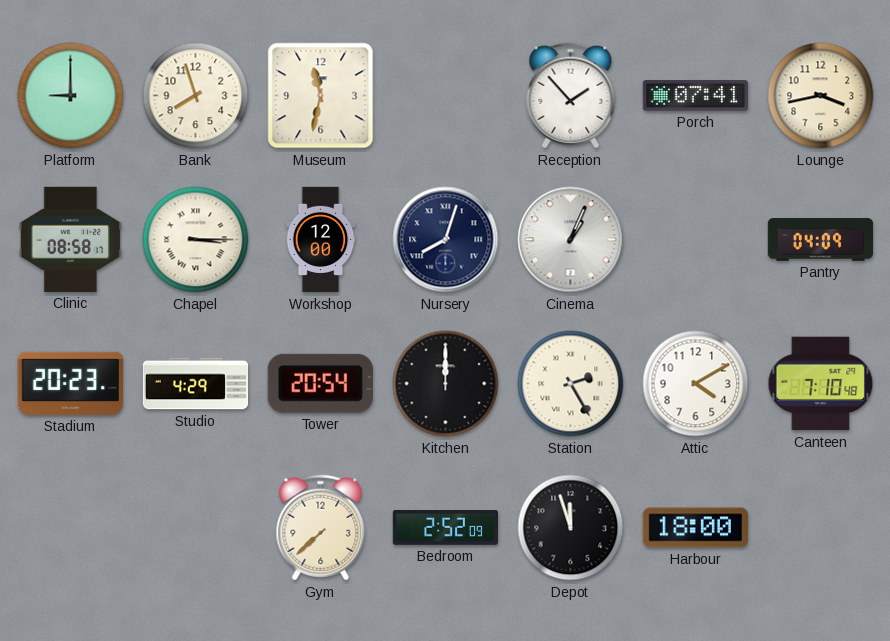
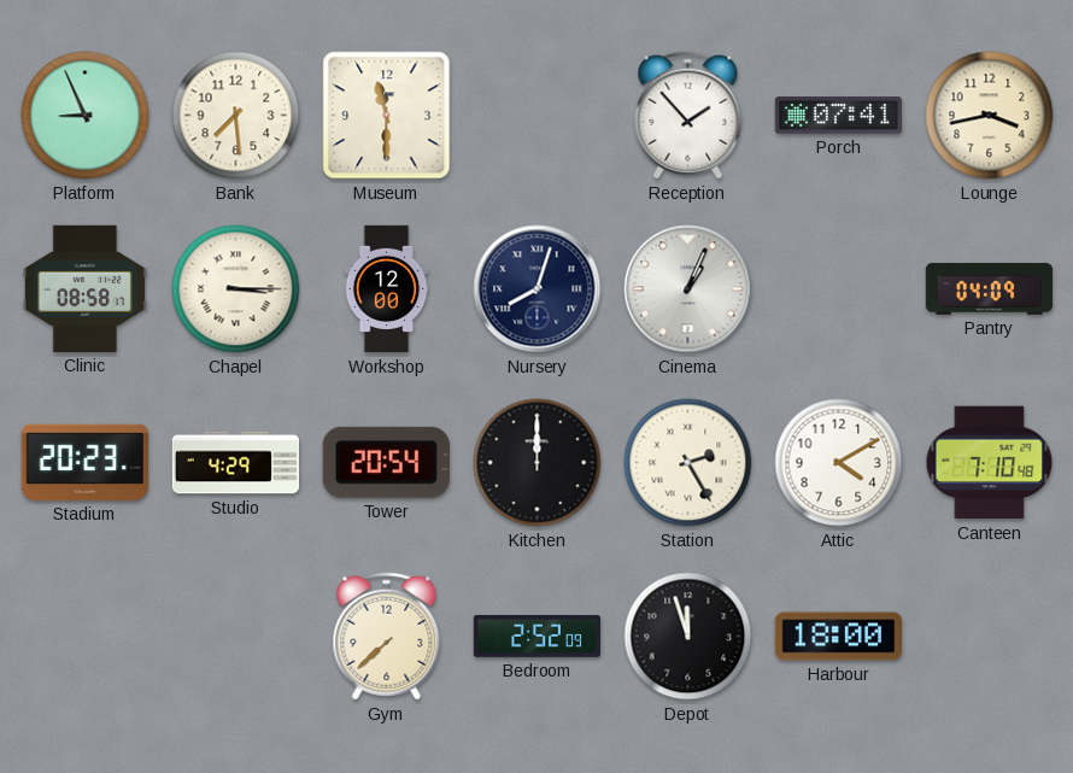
Platform: 9:00 -> 8:56 (86, 116)
Bank: 7:57 -> 7:29 (236, 116)
Museum: 11:32 -> 11:30 (387, 116)
